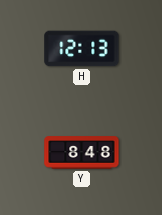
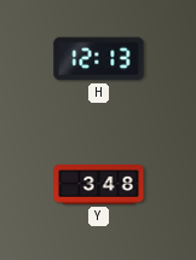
Y: 8:48 -> 3:48 (99, 185)
